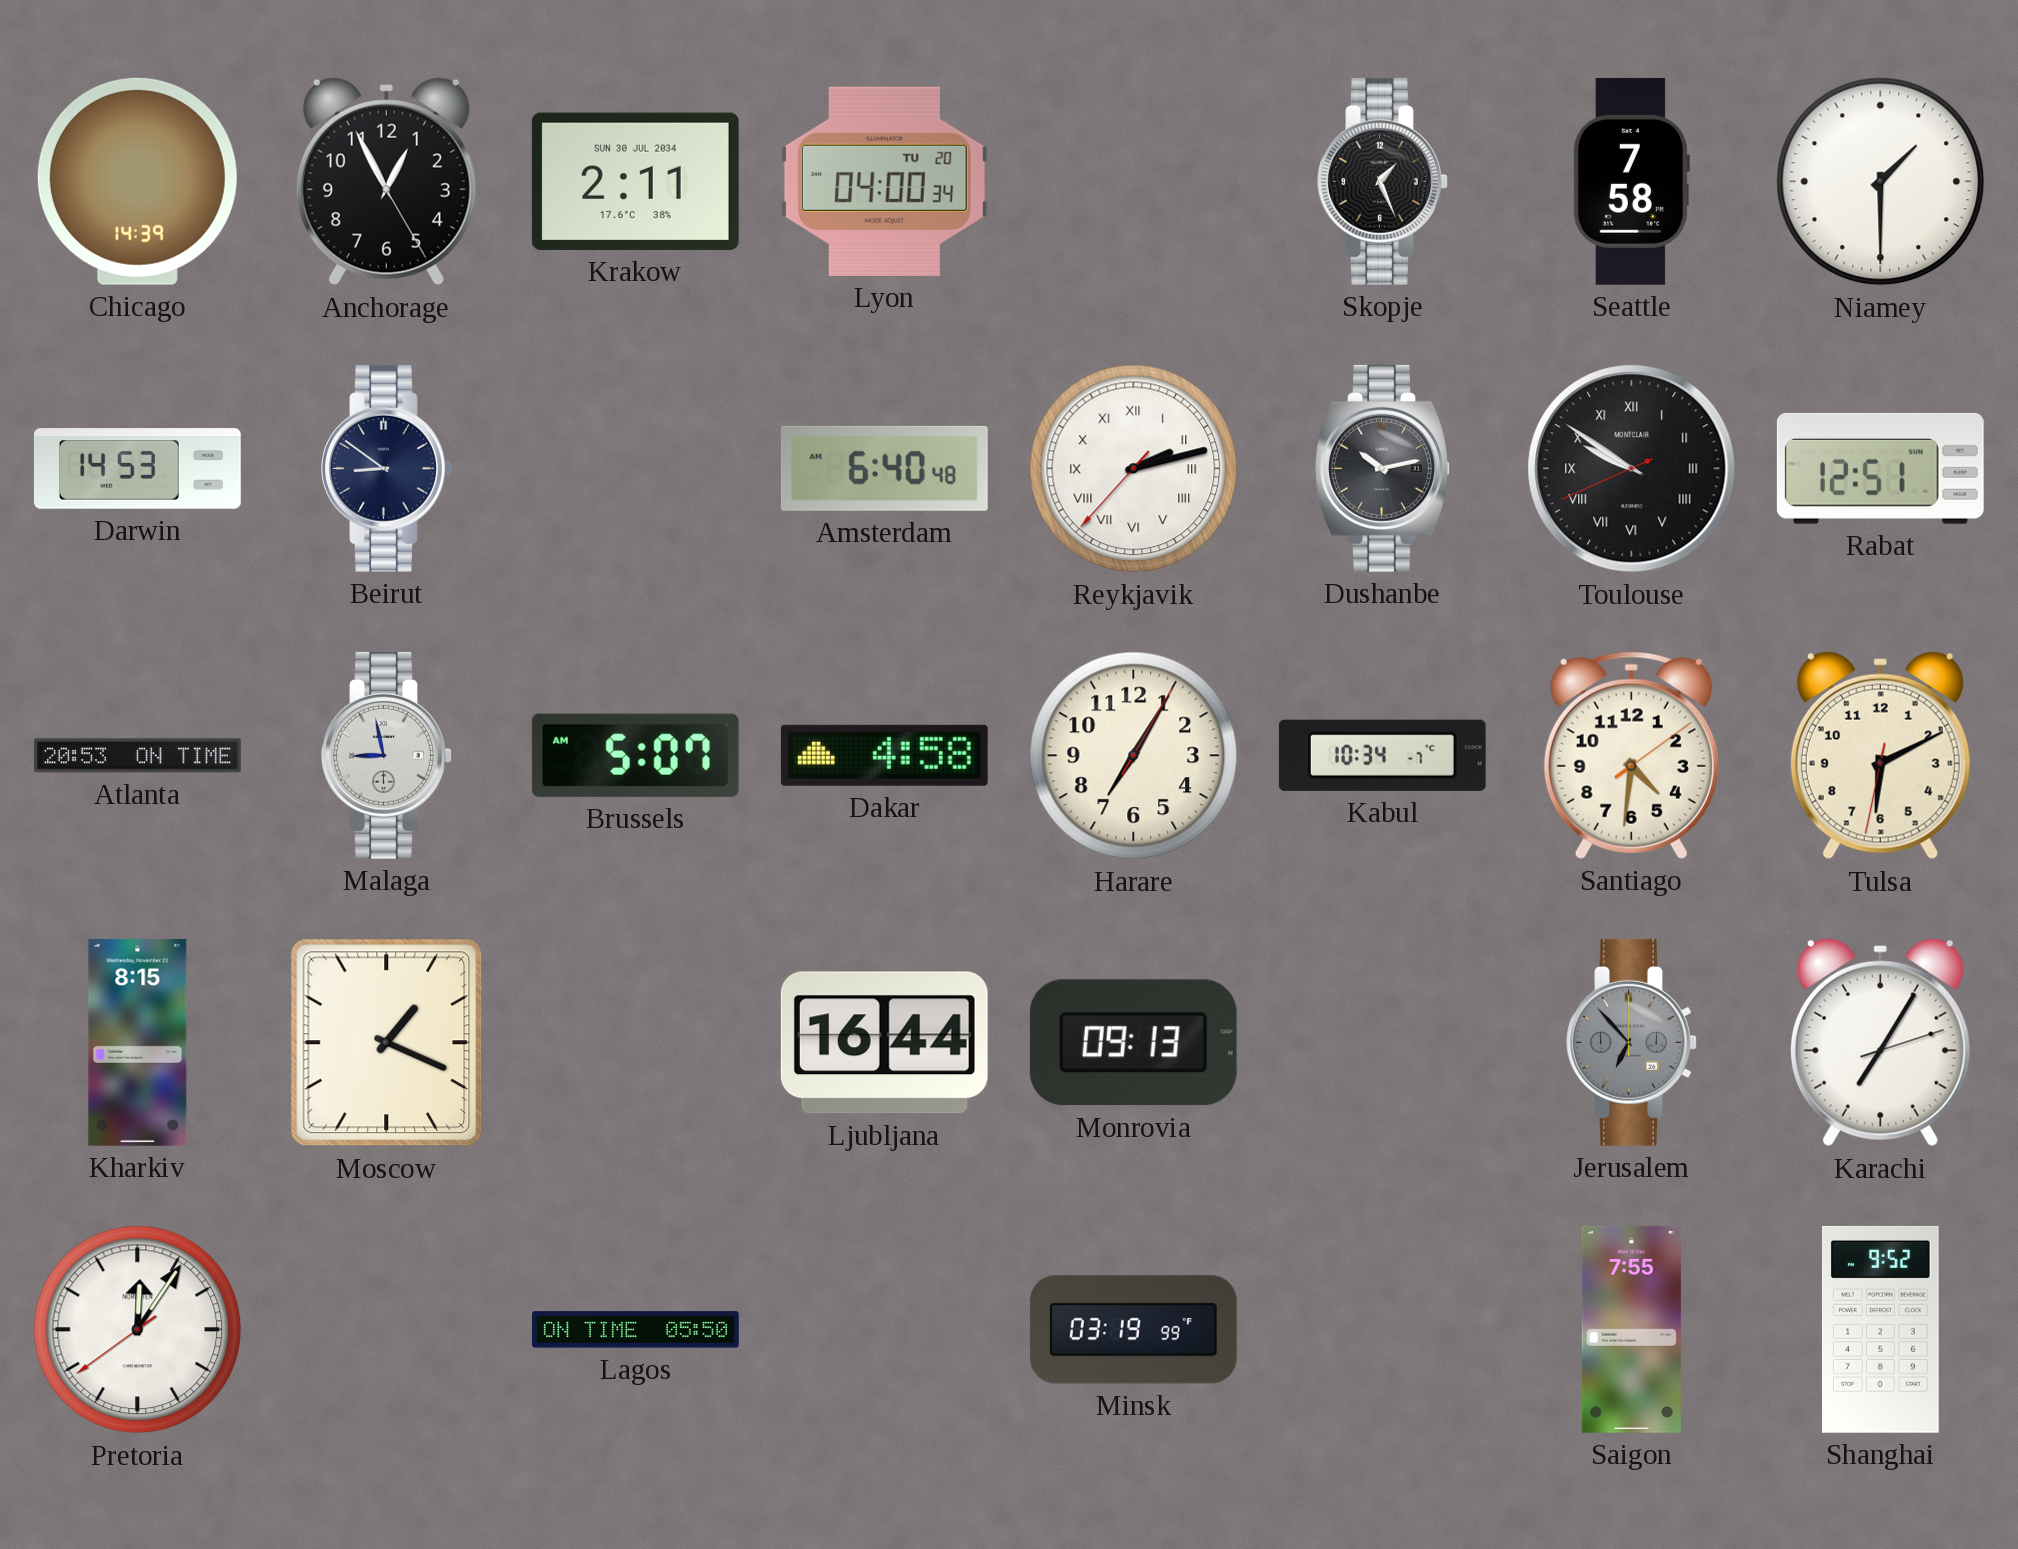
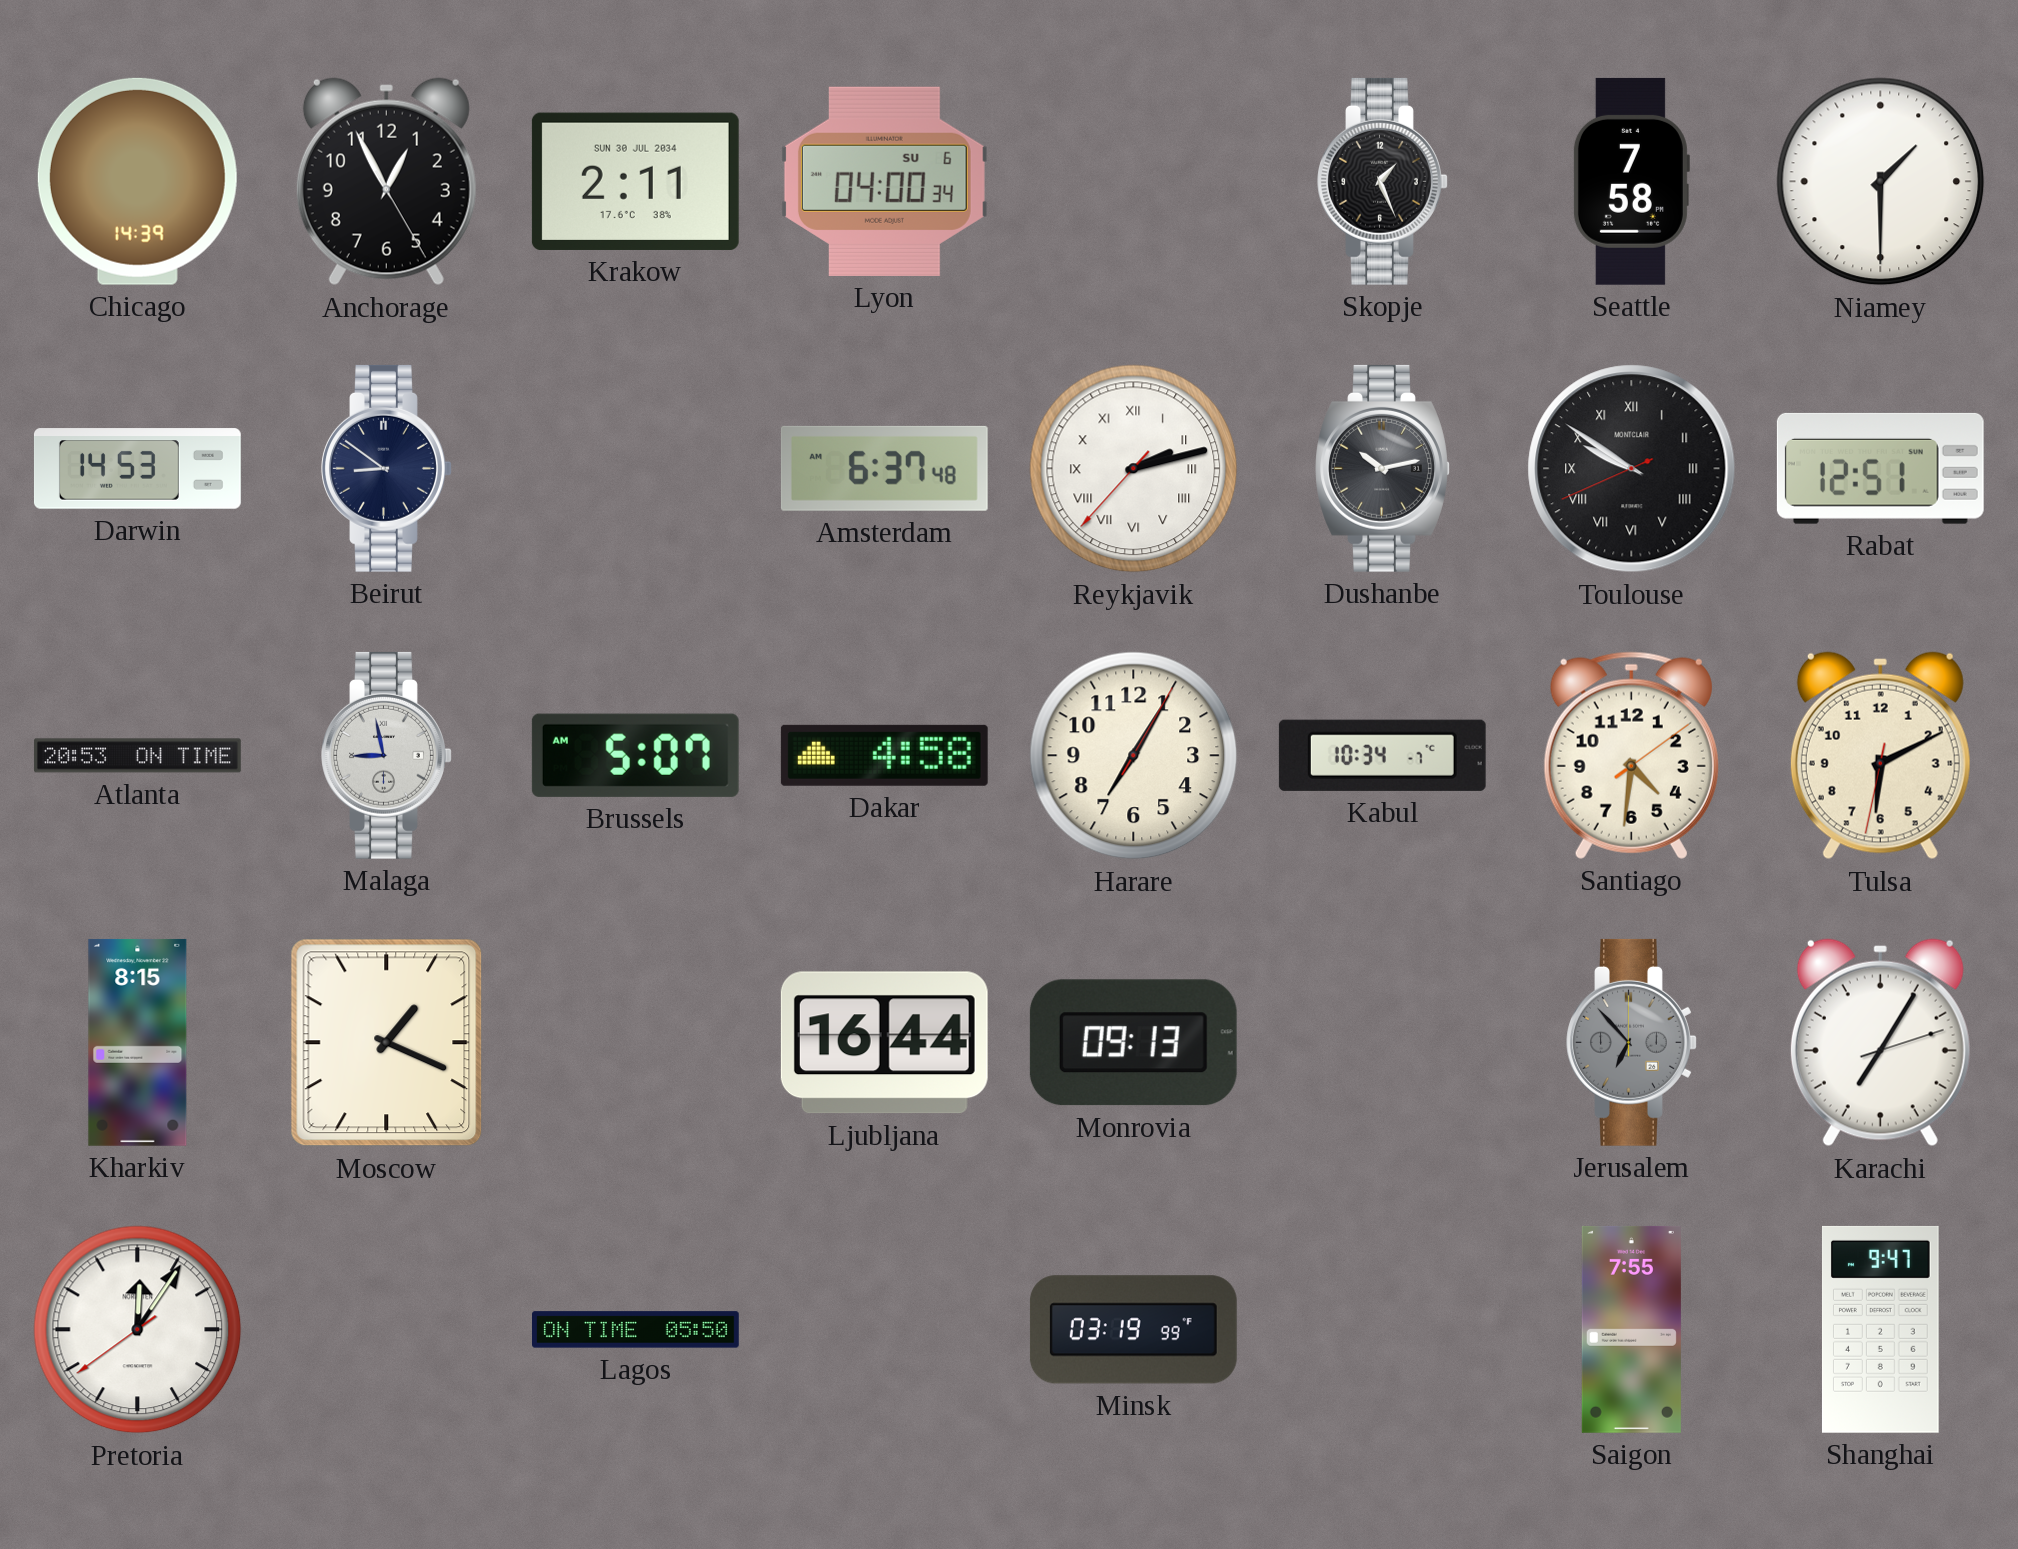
Lyon date: TU 20 -> SU 6 (884, 181)
Amsterdam: 6:40 -> 6:37 (884, 468)
Shanghai: 9:52 -> 9:47 (1880, 1329)
